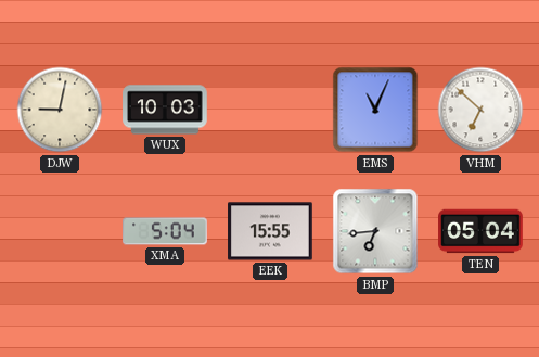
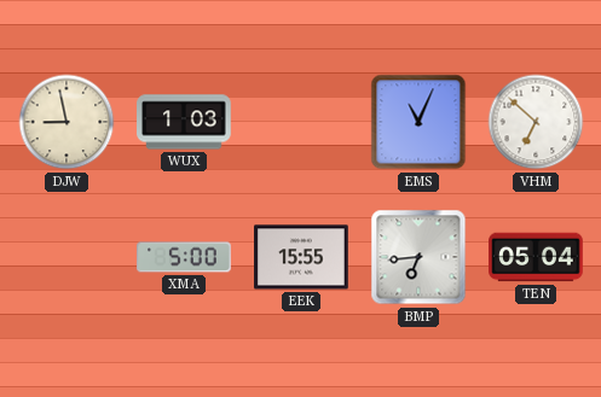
DJW: 9:02 -> 8:58 (67, 122)
WUX: 10:03 -> 1:03 (184, 122)
XMA: 5:04 -> 5:00 (184, 257)
